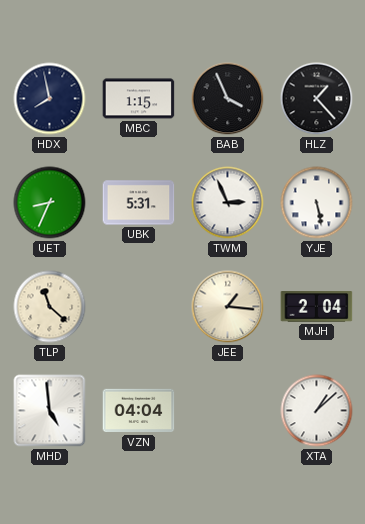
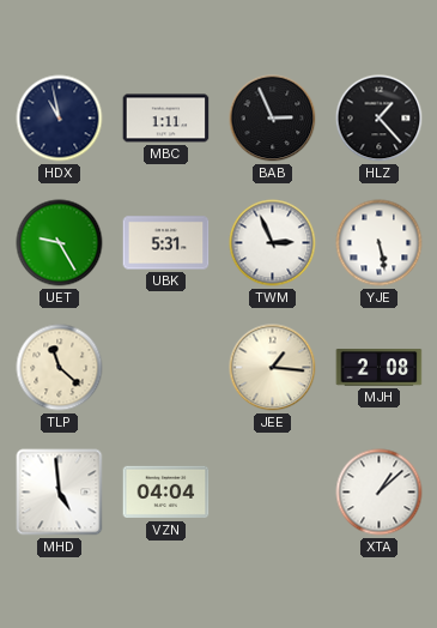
HDX: 7:58 -> 10:58 (60, 119)
MBC: 1:15 -> 1:11 (166, 119)
BAB: 3:56 -> 2:56 (273, 119)
UET: 8:34 -> 9:25 (60, 243)
MJH: 2:04 -> 2:08 (380, 368)
